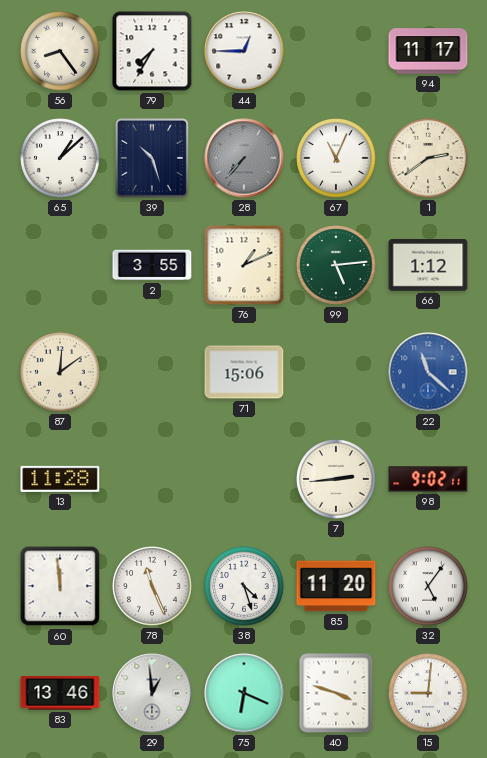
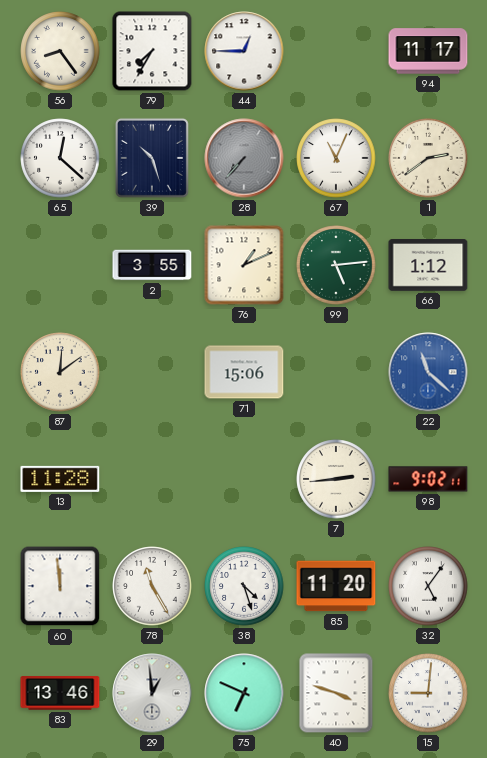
65: 1:08 -> 12:22 (60, 158)
78: 11:26 -> 11:25 (152, 586)
75: 6:19 -> 6:49 (244, 693)
